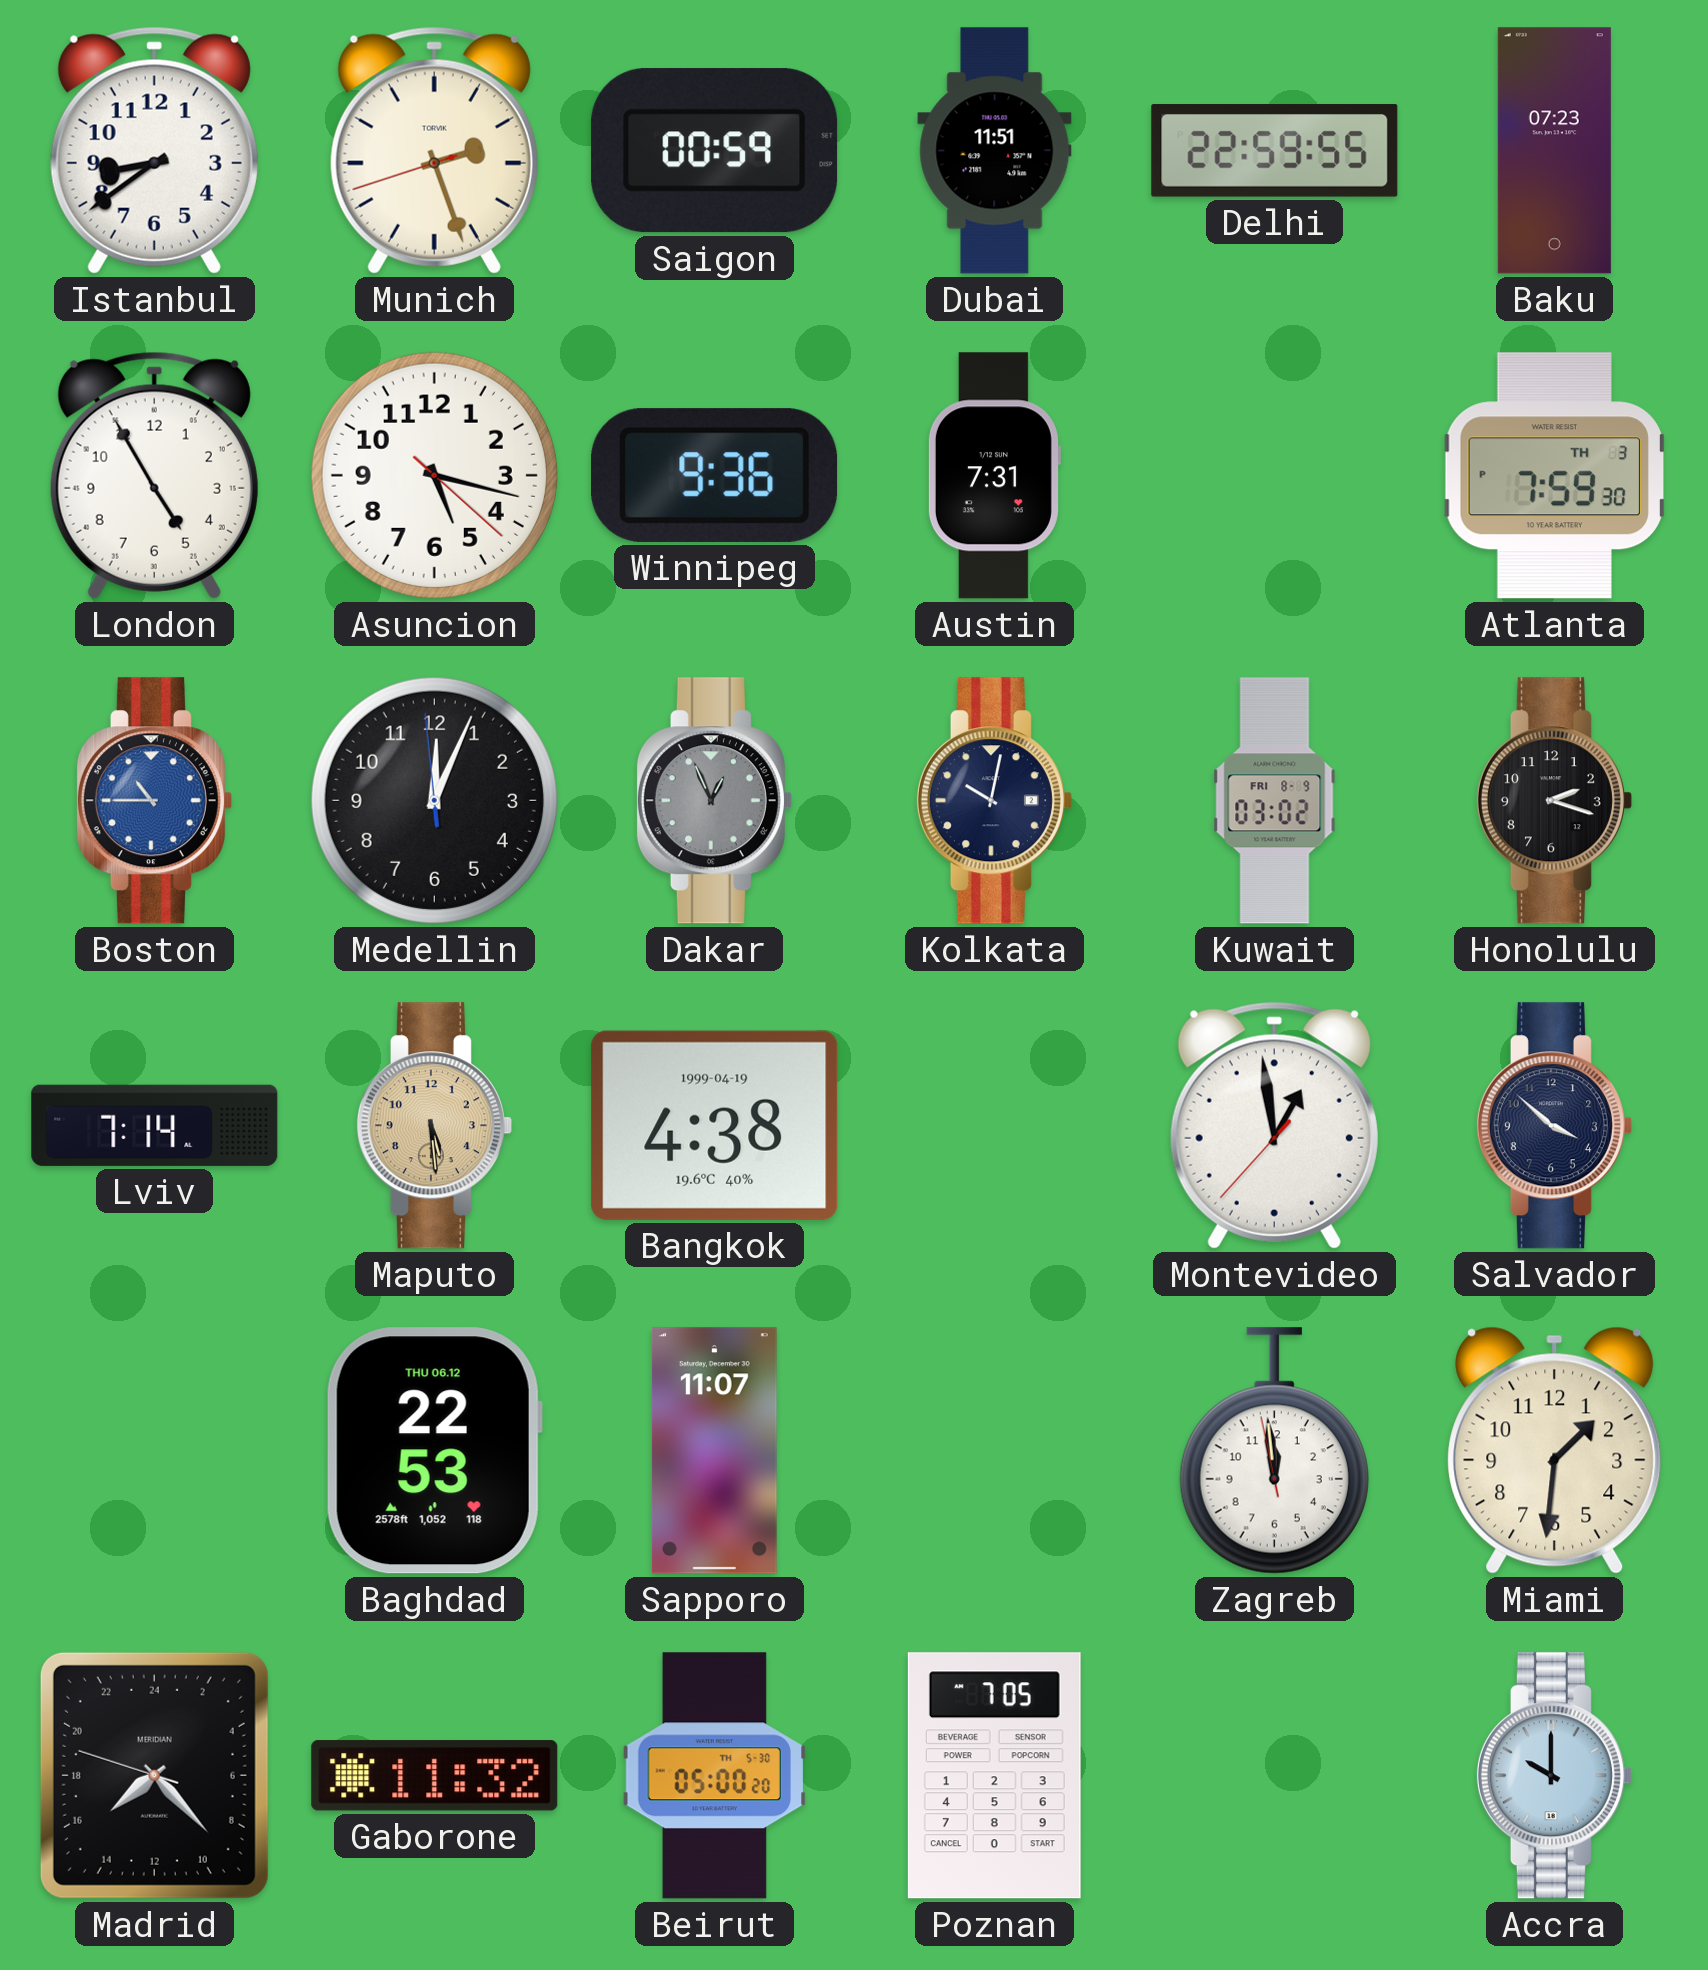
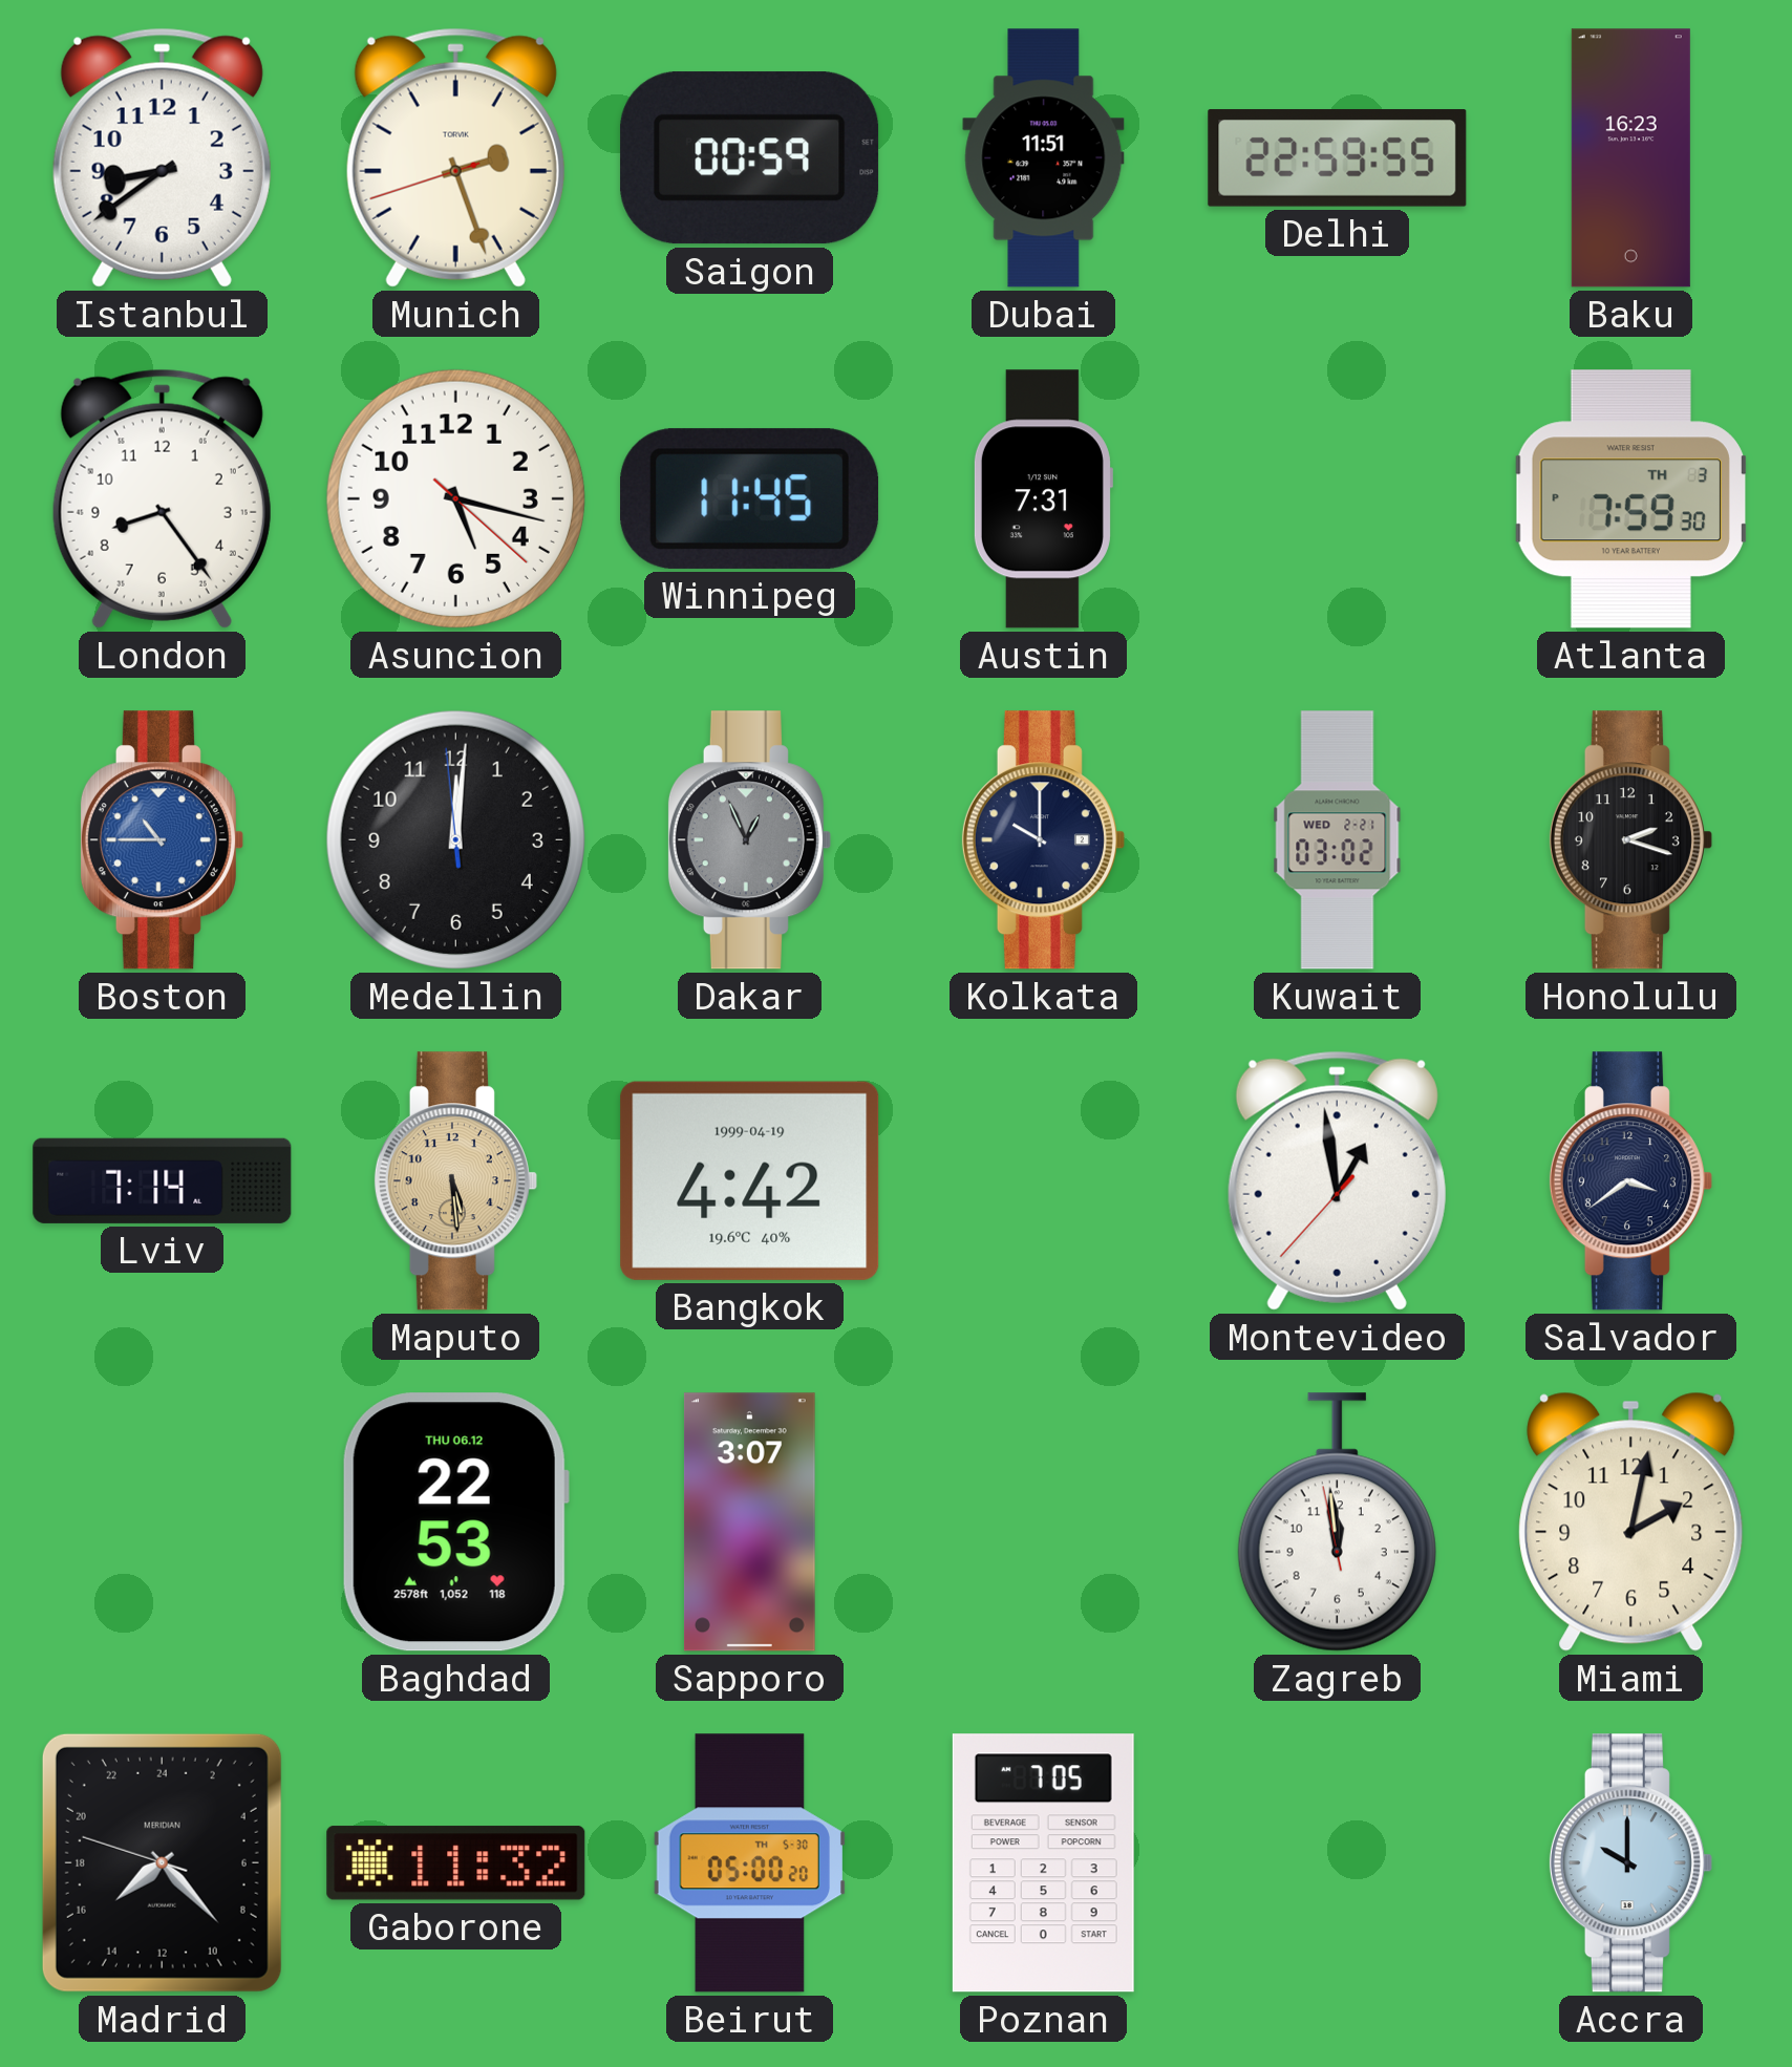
Baku: 07:23 -> 16:23 (1630, 158)
London: 4:55 -> 8:24 (162, 498)
Winnipeg: 9:36 -> 11:45 (750, 498)
Medellin: 12:03 -> 12:00 (455, 839)
Kolkata: 10:02 -> 10:00 (1043, 840)
Kuwait date: FRI 8-9 -> WED 2-21 (1338, 840)
Bangkok: 4:38 -> 4:42 (750, 1180)
Salvador: 3:52 -> 3:39 (1630, 1181)
Sapporo: 11:07 -> 3:07 (749, 1522)
Miami: 1:31 -> 2:02 (1631, 1521)
